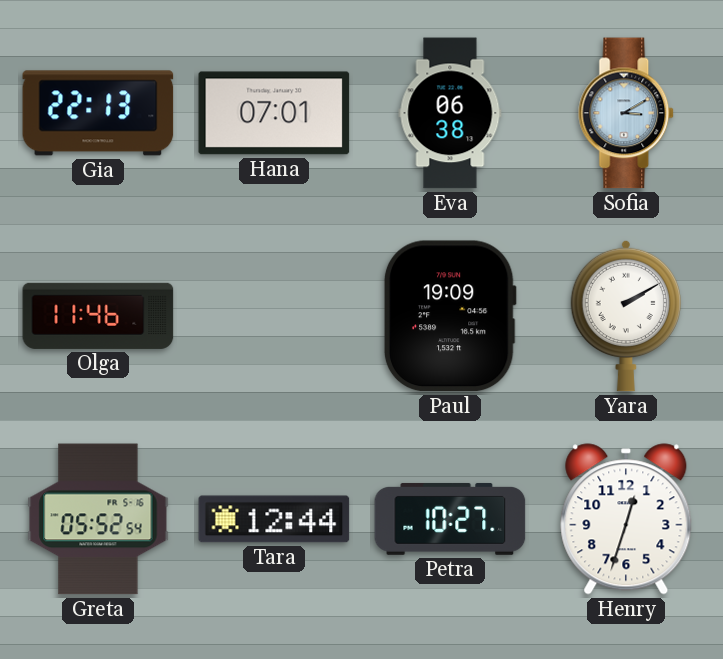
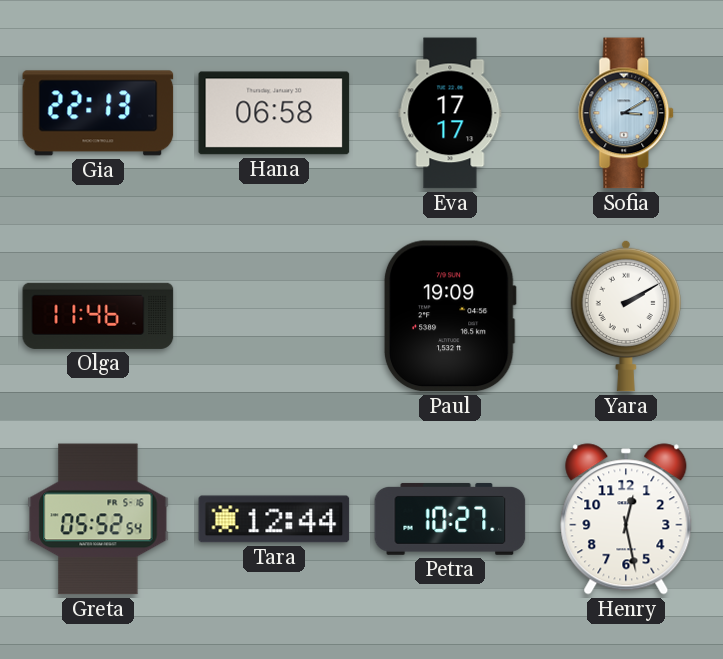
Hana: 07:01 -> 06:58 (274, 113)
Eva: 06:38 -> 17:17 (450, 113)
Henry: 12:33 -> 12:28 (626, 519)
